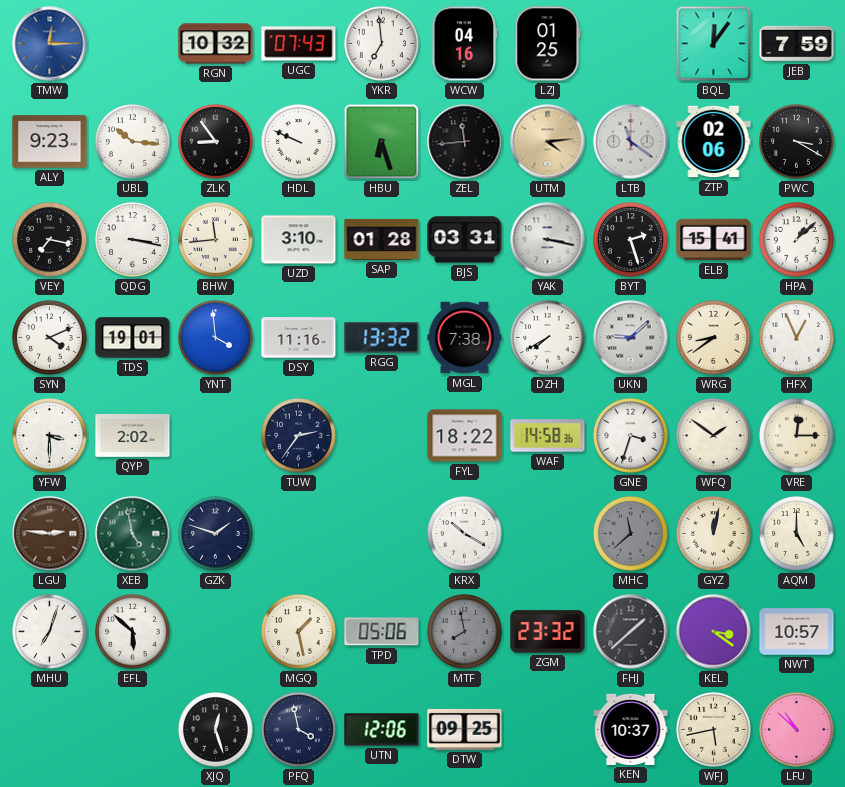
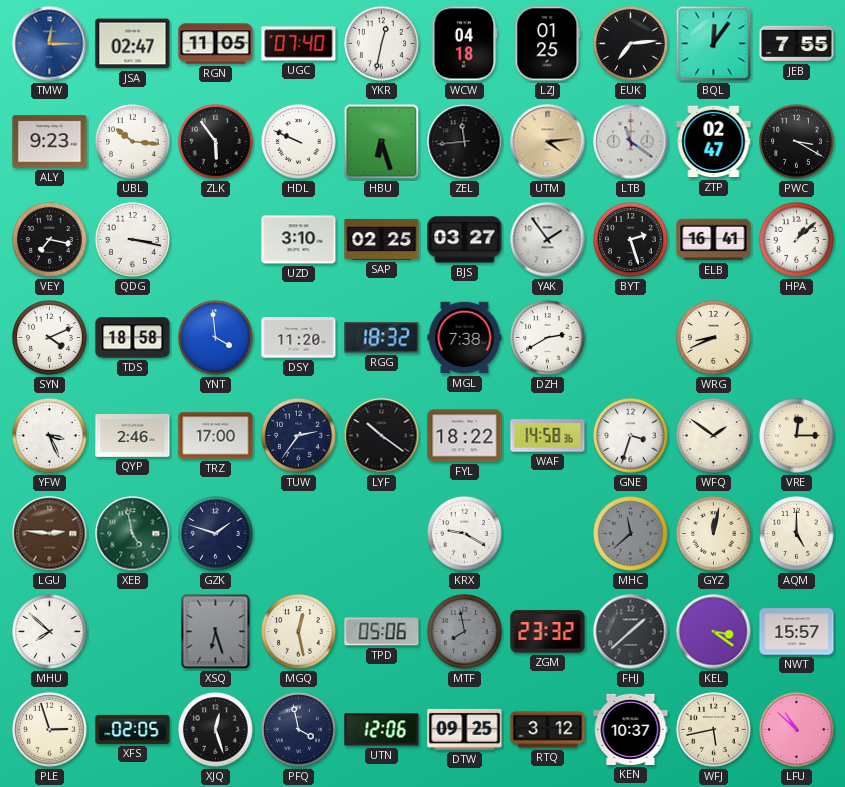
JSA: none -> 02:47 (133, 44)
RGN: 10:32 -> 11:05 (216, 44)
UGC: 07:43 -> 07:40 (299, 44)
YKR: 6:59 -> 12:32 (382, 44)
WCW: 04:16 -> 04:18 (465, 44)
EUK: none -> 7:14 (631, 44)
JEB: 7:59 -> 7:55 (797, 44)
ZLK: 8:54 -> 5:54 (216, 142)
ZTP: 02:06 -> 02:47 (714, 142)
BHW: 11:44 -> none (216, 240)
SAP: 01:28 -> 02:25 (382, 239)
BJS: 03:31 -> 03:27 (465, 240)
YAK: 3:17 -> 1:54 (548, 240)
ELB: 15:41 -> 16:41 (714, 240)
TDS: 19:01 -> 18:58 (133, 338)
DSY: 11:16 -> 11:20 (299, 338)
RGG: 13:32 -> 18:32 (382, 338)
DZH: 7:40 -> 2:40 (548, 338)
UKN: 9:08 -> none (631, 338)
WRG: 8:39 -> 8:41 (714, 338)
HFX: 12:56 -> none (797, 338)
YFW: 3:30 -> 3:26 (50, 436)
QYP: 2:02 -> 2:46 (133, 436)
TRZ: none -> 17:00 (216, 436)
LYF: none -> 10:21 (382, 436)
KRX: 10:20 -> 9:20 (465, 534)
MHU: 7:03 -> 7:52 (50, 632)
EFL: 5:52 -> none (133, 632)
XSQ: none -> 6:27 (216, 632)
MGQ: 1:28 -> 12:28 (299, 632)
NWT: 10:57 -> 15:57 (797, 632)
PLE: none -> 2:57 (50, 730)
XFS: none -> 02:05 (133, 729)
RTQ: none -> 3:12 (548, 730)
